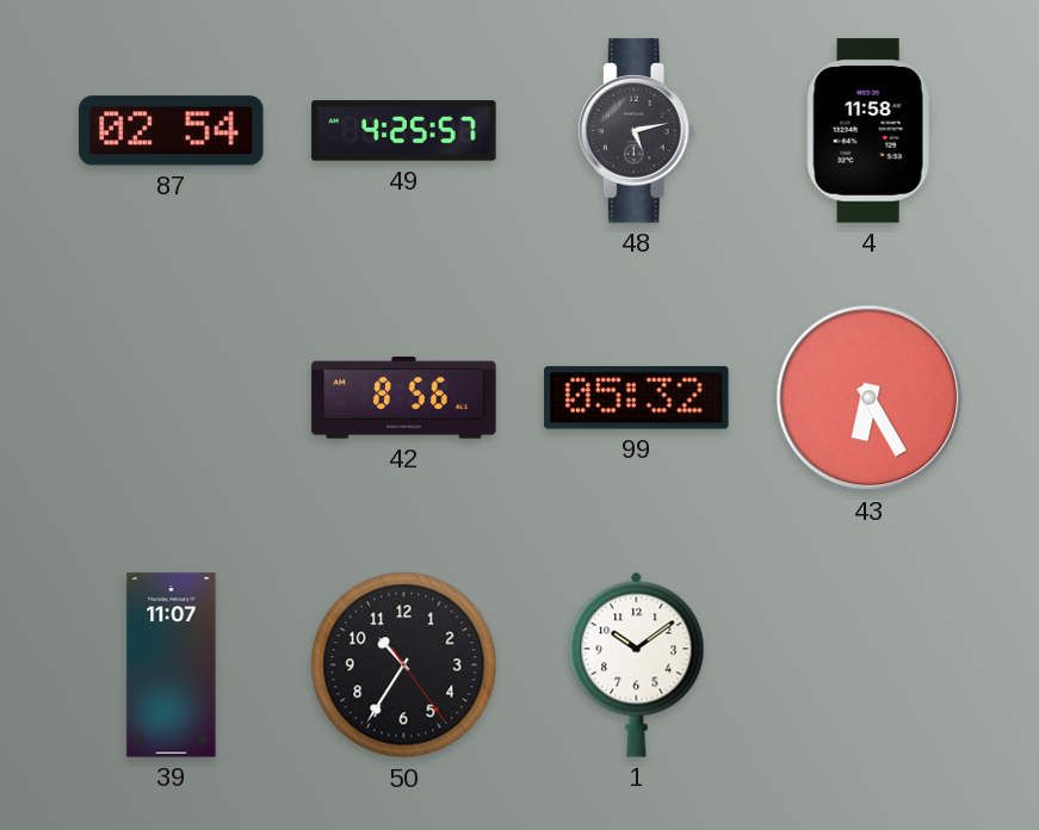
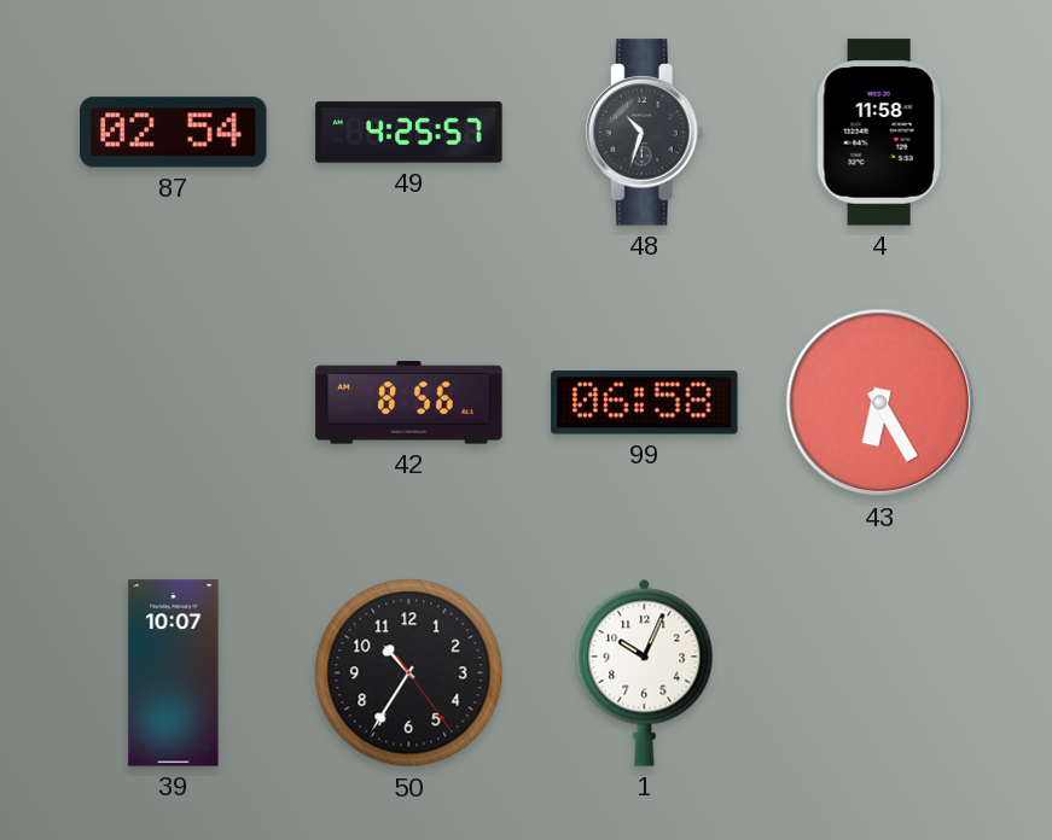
48: 5:13 -> 10:33 (644, 133)
99: 05:32 -> 06:58 (645, 403)
39: 11:07 -> 10:07 (174, 673)
1: 10:09 -> 10:04 (645, 672)
